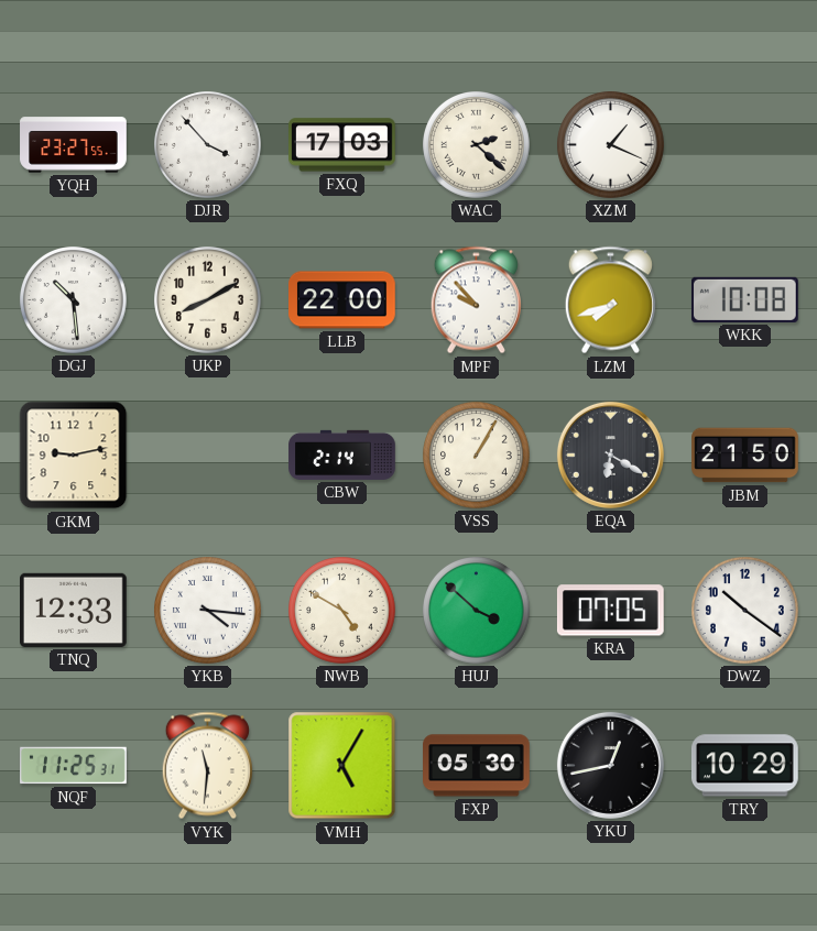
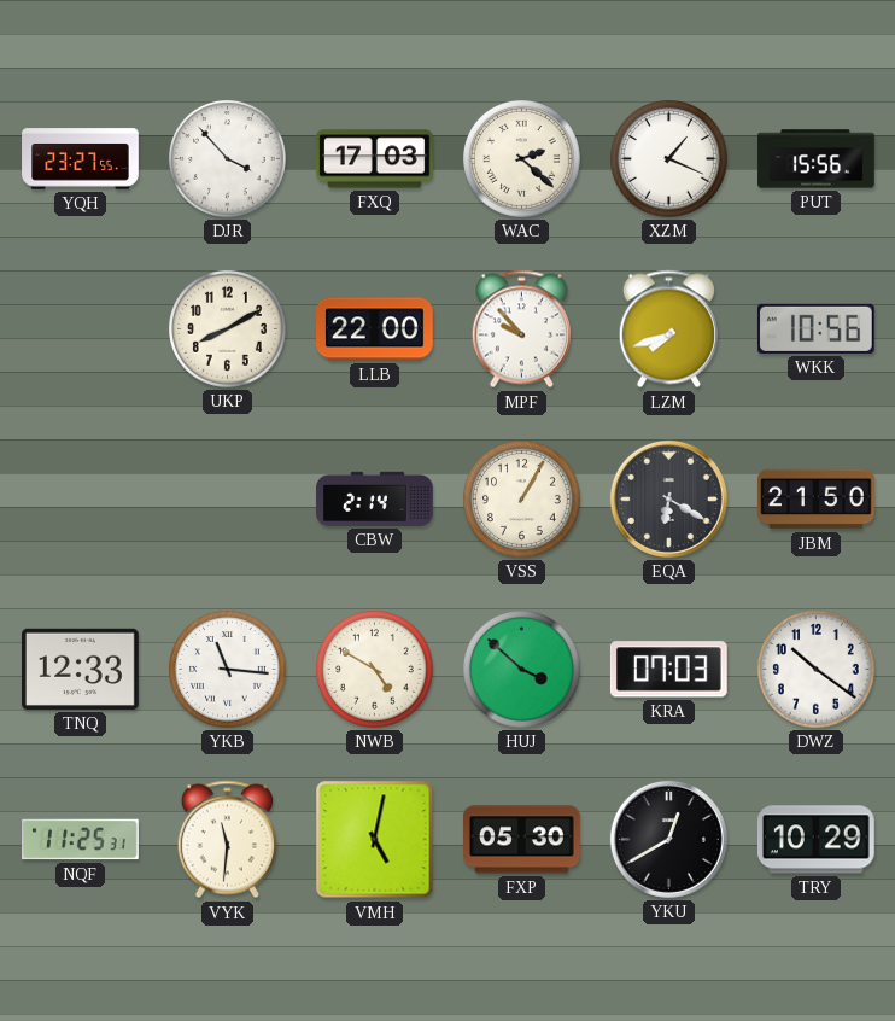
PUT: none -> 15:56 (817, 159)
DGJ: 10:29 -> none (74, 300)
WKK: 10:08 -> 10:56 (815, 328)
GKM: 9:13 -> none (74, 456)
YKB: 4:16 -> 11:16 (228, 670)
KRA: 07:05 -> 07:03 (668, 670)
VMH: 5:05 -> 5:02 (375, 840)
YKU: 12:43 -> 12:40 (668, 839)
